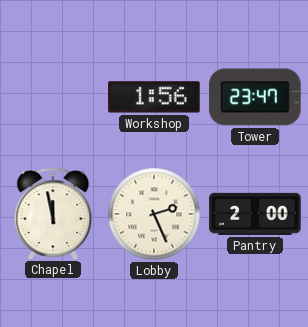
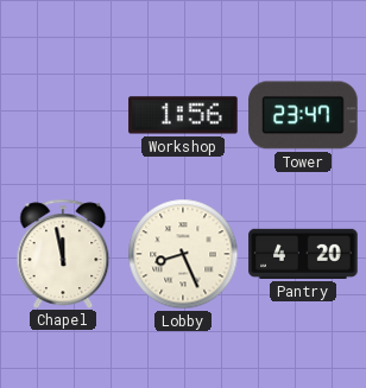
Lobby: 2:26 -> 8:26 (183, 254)
Pantry: 2:00 -> 4:20 (303, 254)
